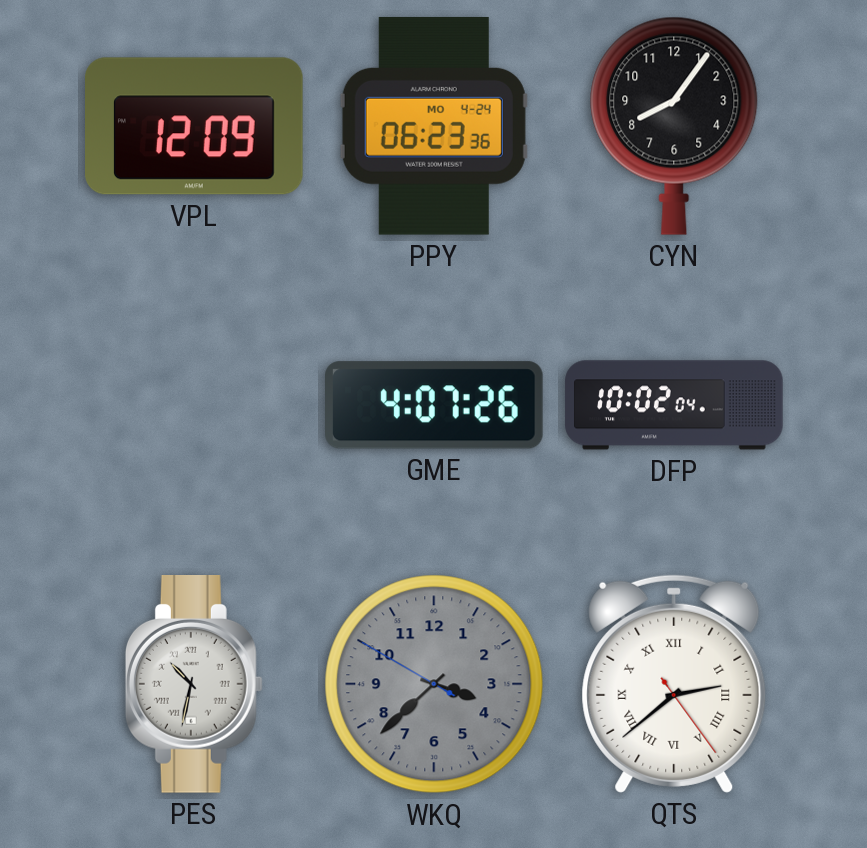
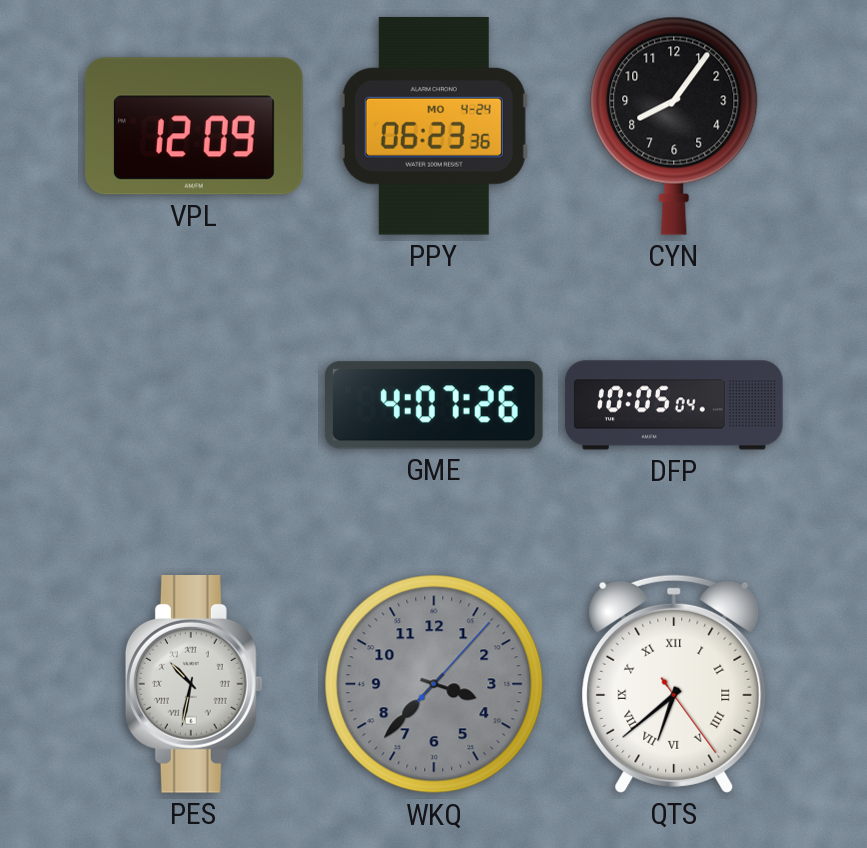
DFP: 10:02 -> 10:05 (674, 405)
WKQ: 3:37:50 -> 3:37:07 (434, 684)
QTS: 2:38 -> 6:38 (674, 684)
